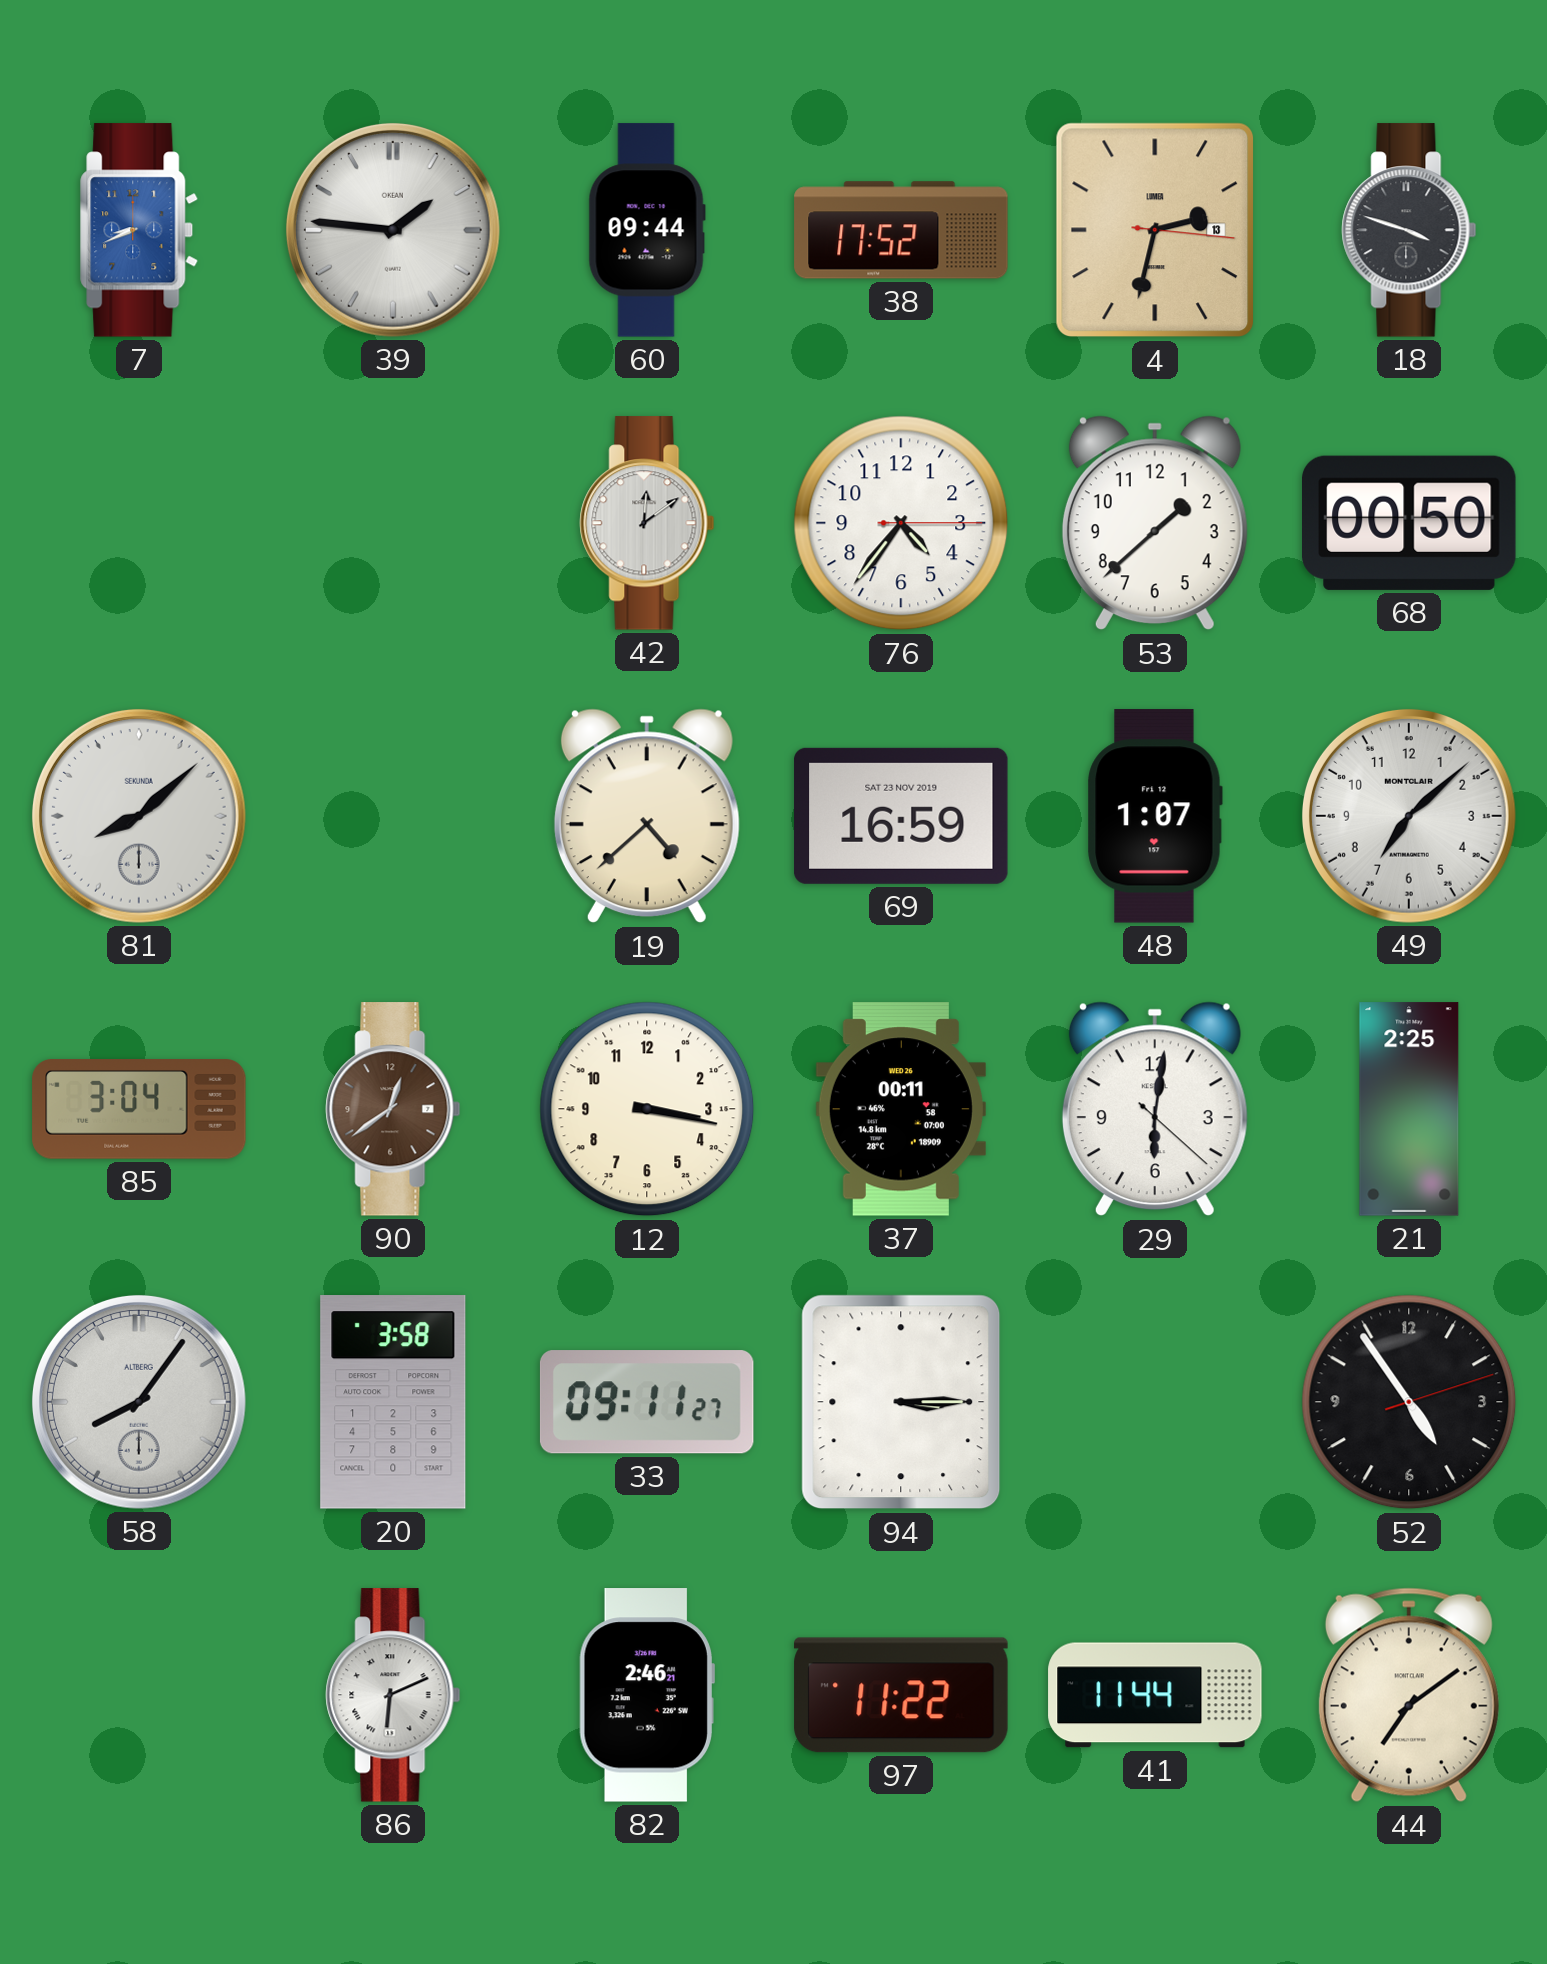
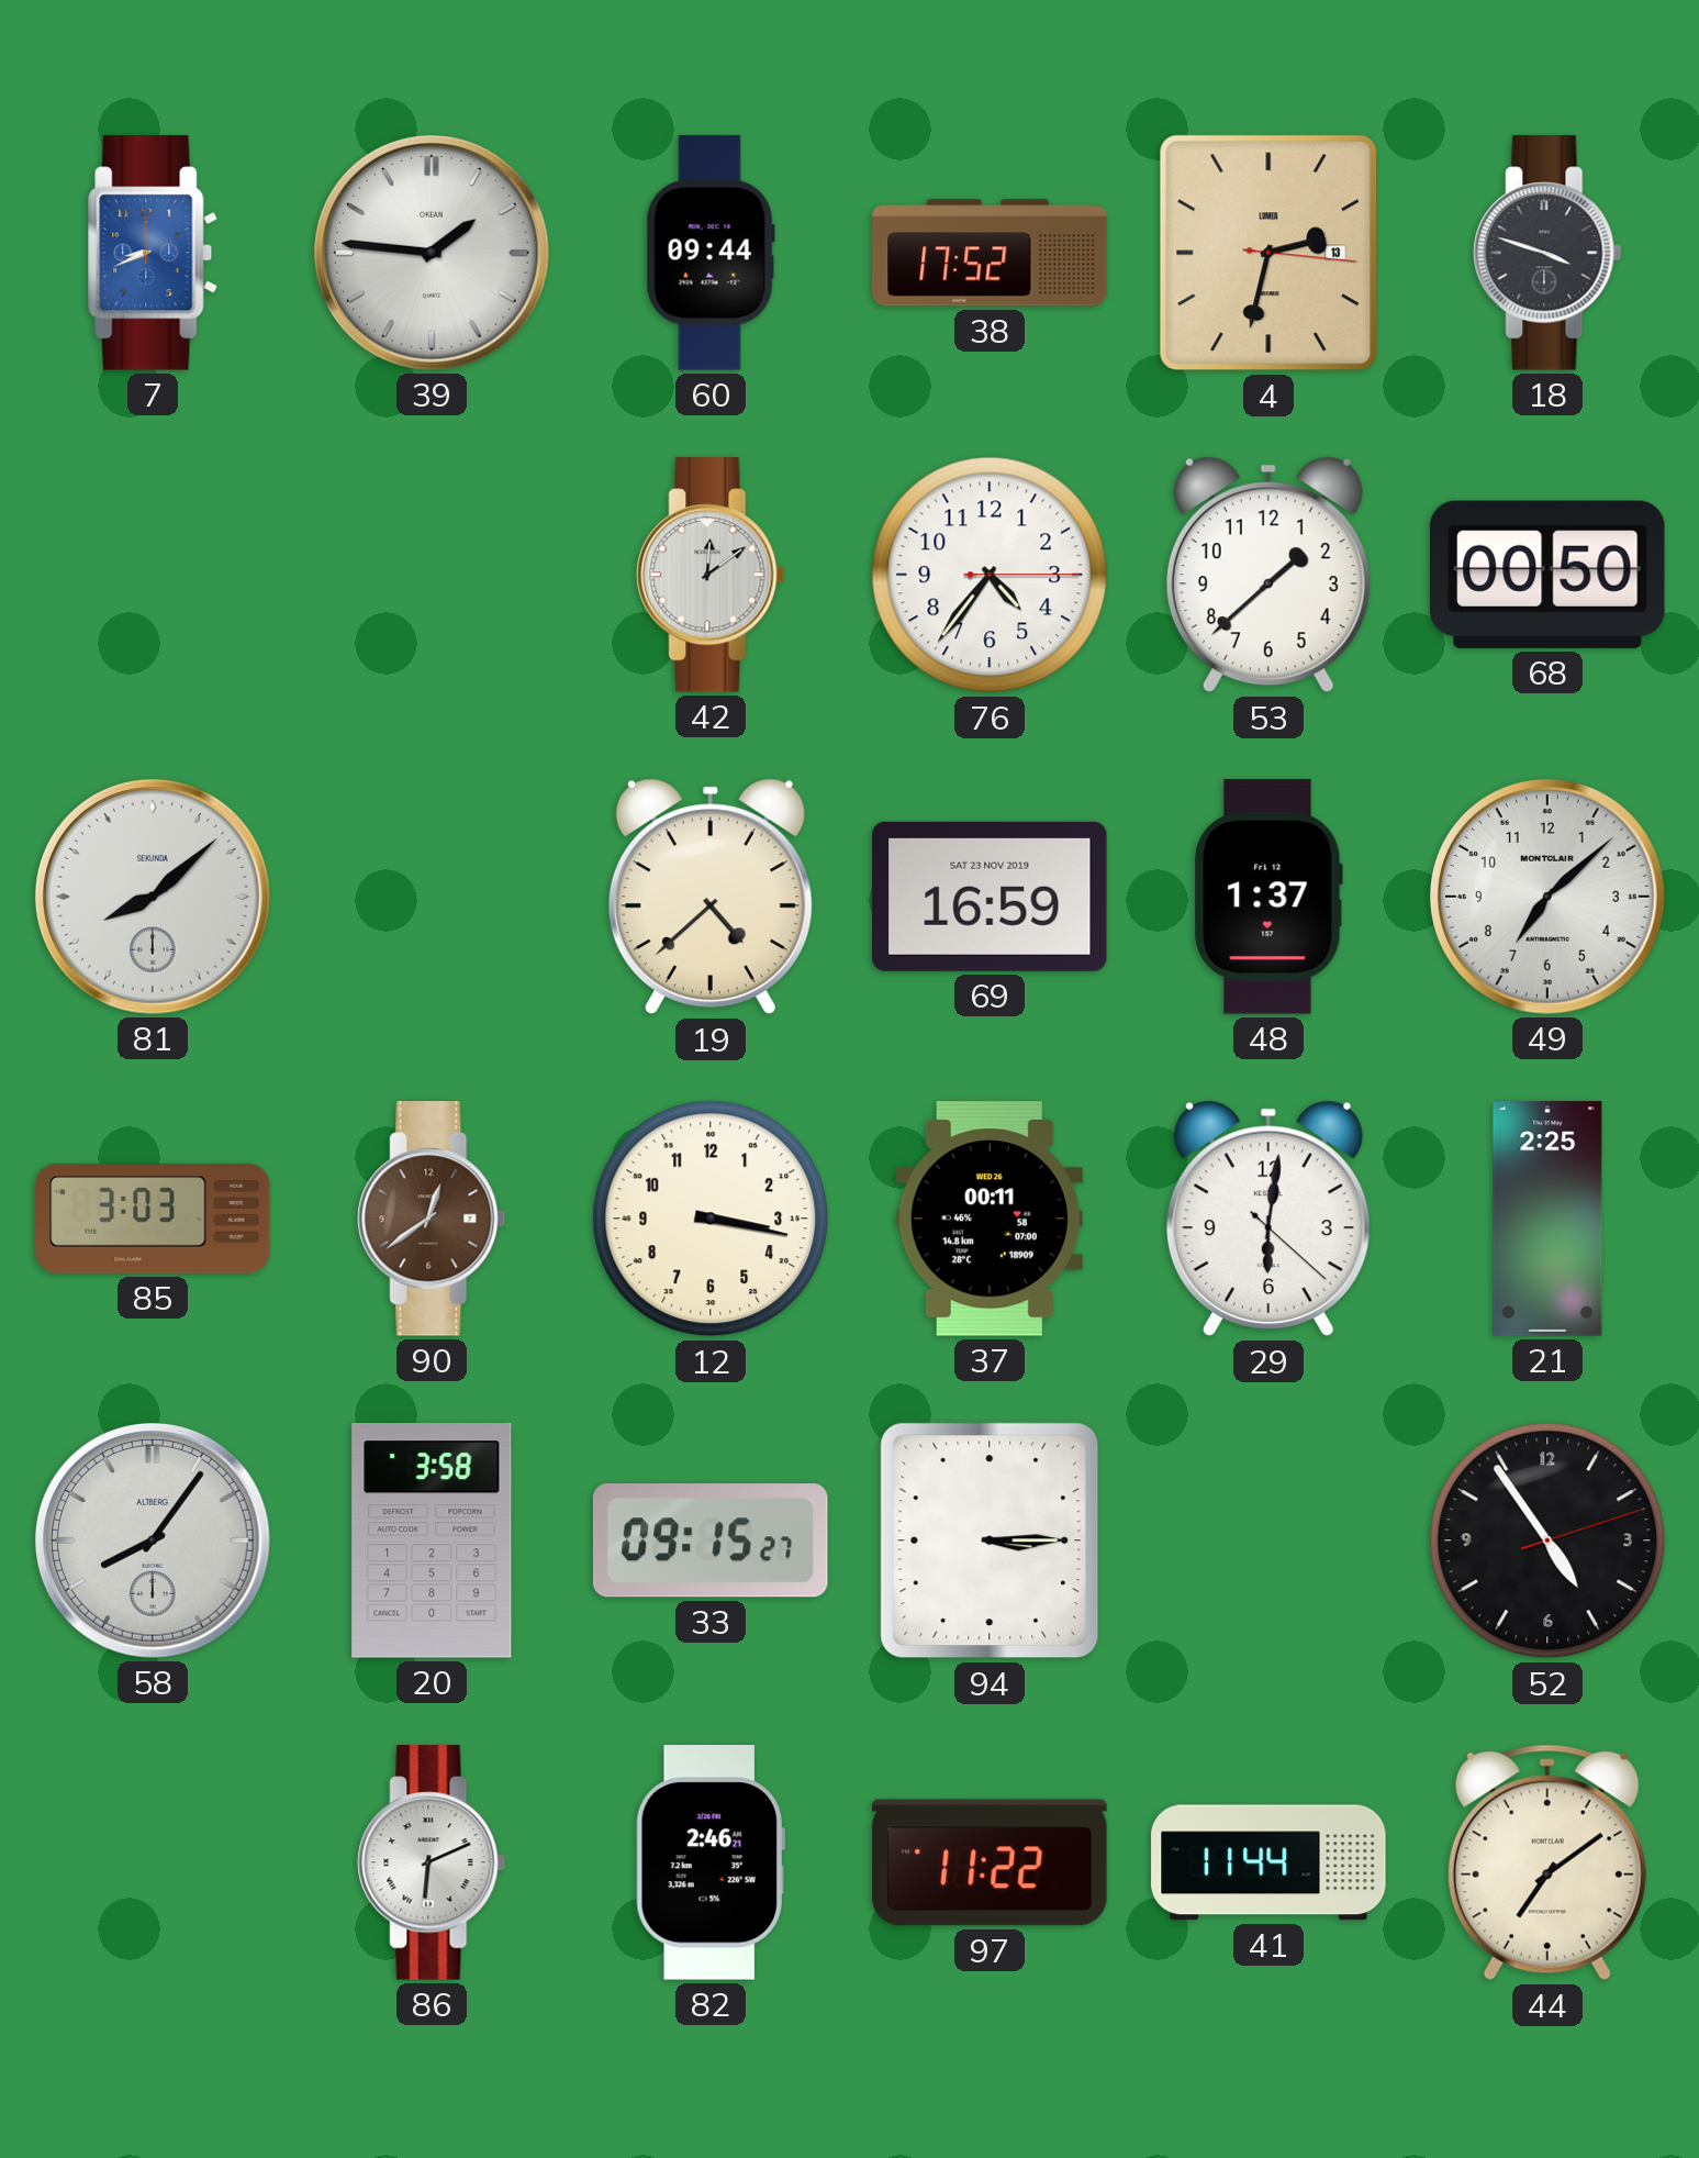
48: 1:07 -> 1:37 (1268, 897)
85: 3:04 -> 3:03 (153, 1219)
33: 09:11 -> 09:15 (711, 1540)
